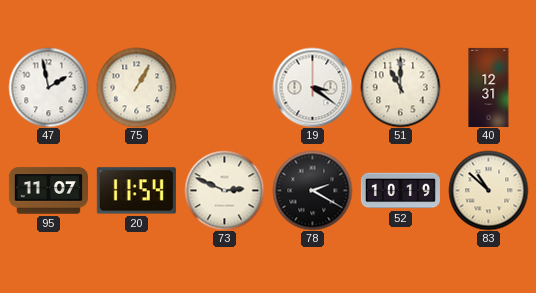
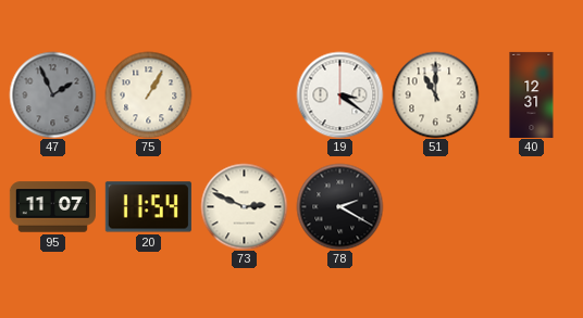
47: 1:58 -> 1:56 (52, 94)
47 dial: white -> grey (52, 94)
52: 10:19 -> none (400, 191)
83: 10:52 -> none (488, 190)
